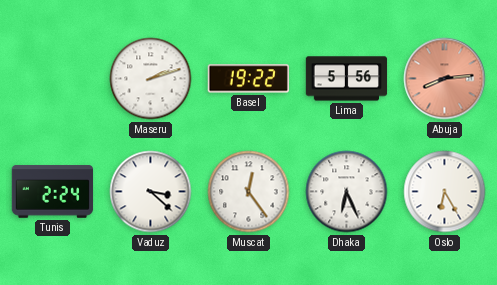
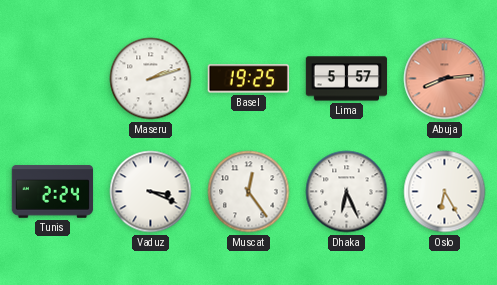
Basel: 19:22 -> 19:25 (248, 79)
Lima: 5:56 -> 5:57 (347, 79)
Vaduz: 3:22 -> 3:19 (151, 192)
